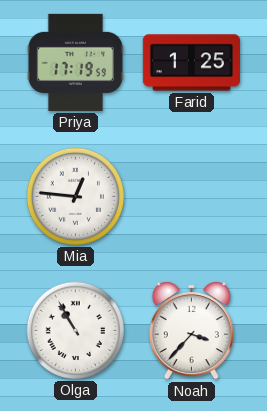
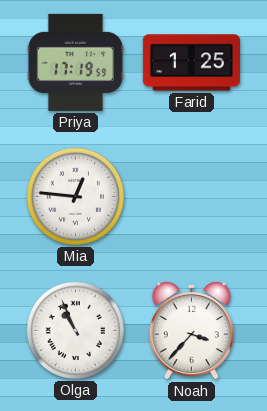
Olga: 10:55 -> 10:56 (75, 330)
